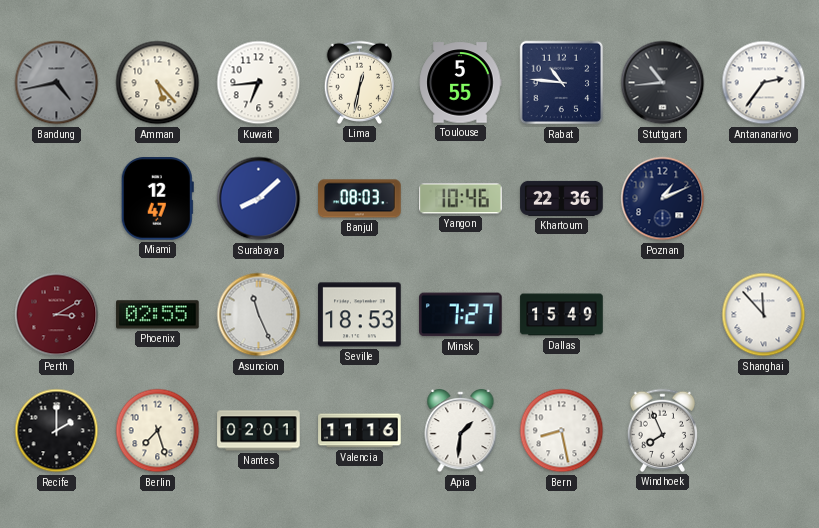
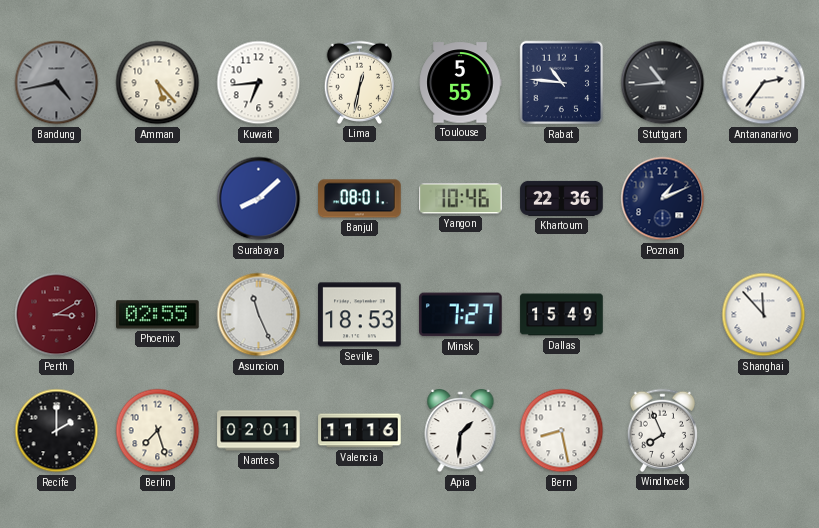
Miami: 12:47 -> none (157, 199)
Banjul: 08:03 -> 08:01 (360, 199)
